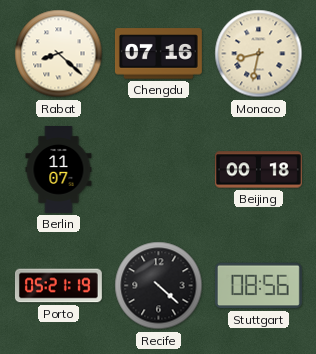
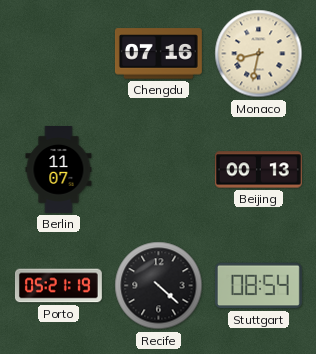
Rabat: 8:22 -> none (59, 54)
Beijing: 00:18 -> 00:13 (258, 170)
Stuttgart: 08:56 -> 08:54 (258, 286)
